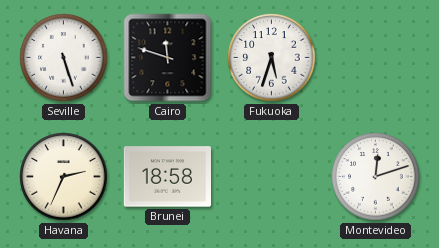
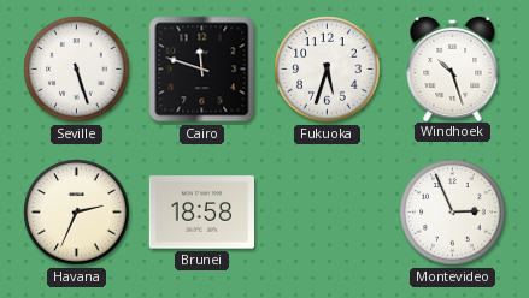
Windhoek: none -> 10:27 (453, 67)
Montevideo: 12:12 -> 2:56 (453, 213)
